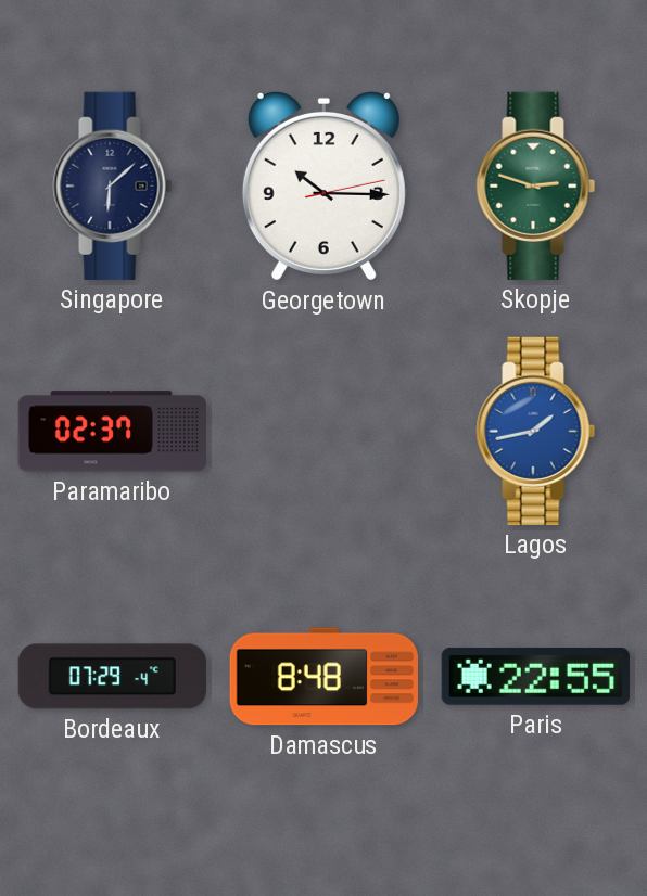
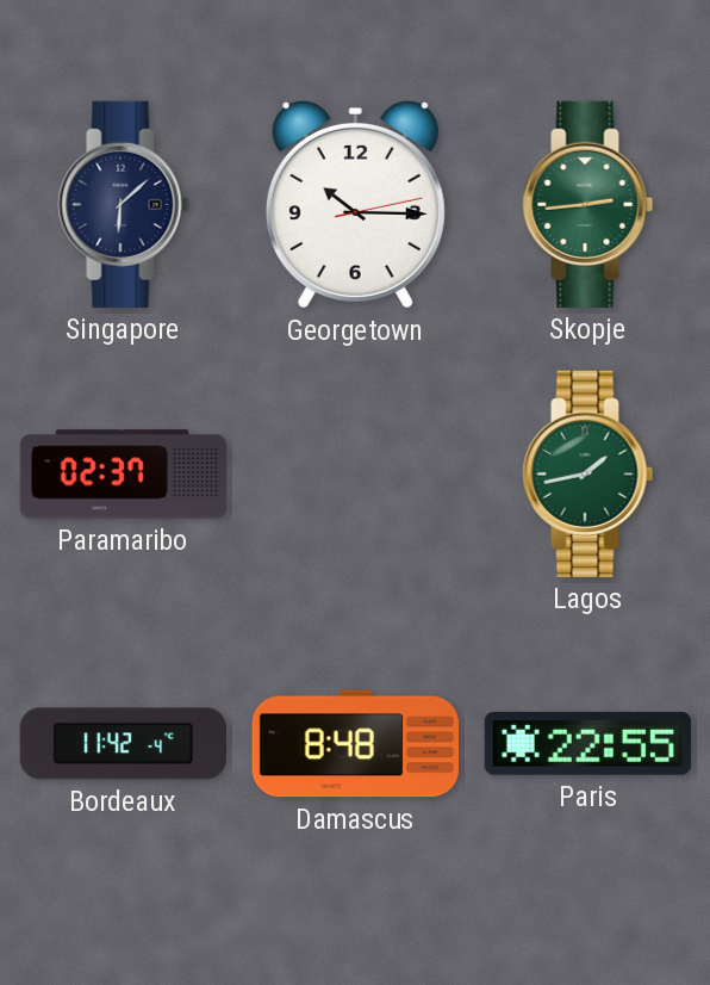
Skopje: 2:48 -> 2:44 (588, 204)
Lagos dial: blue -> green (588, 473)
Bordeaux: 07:29 -> 11:42 (123, 744)
